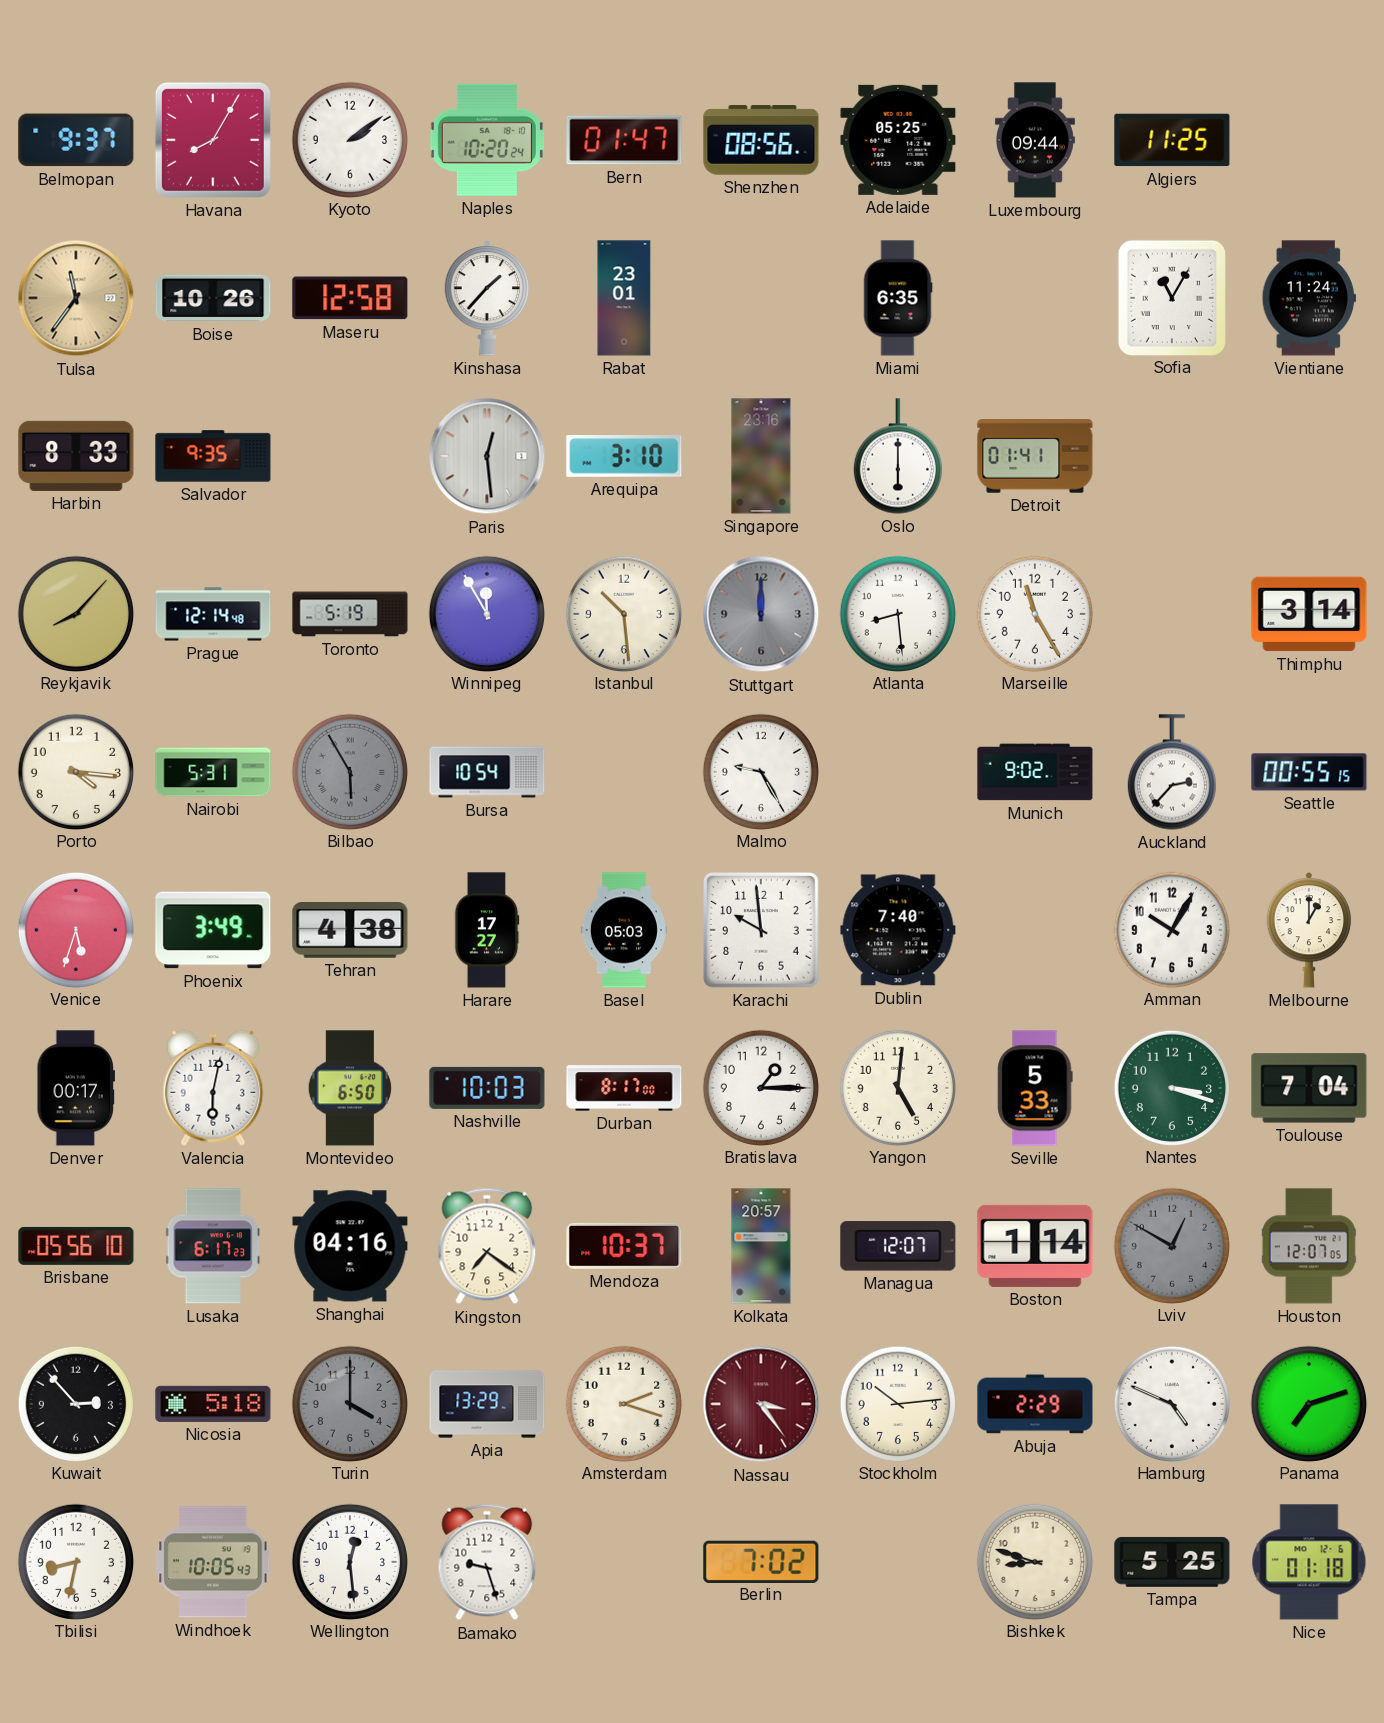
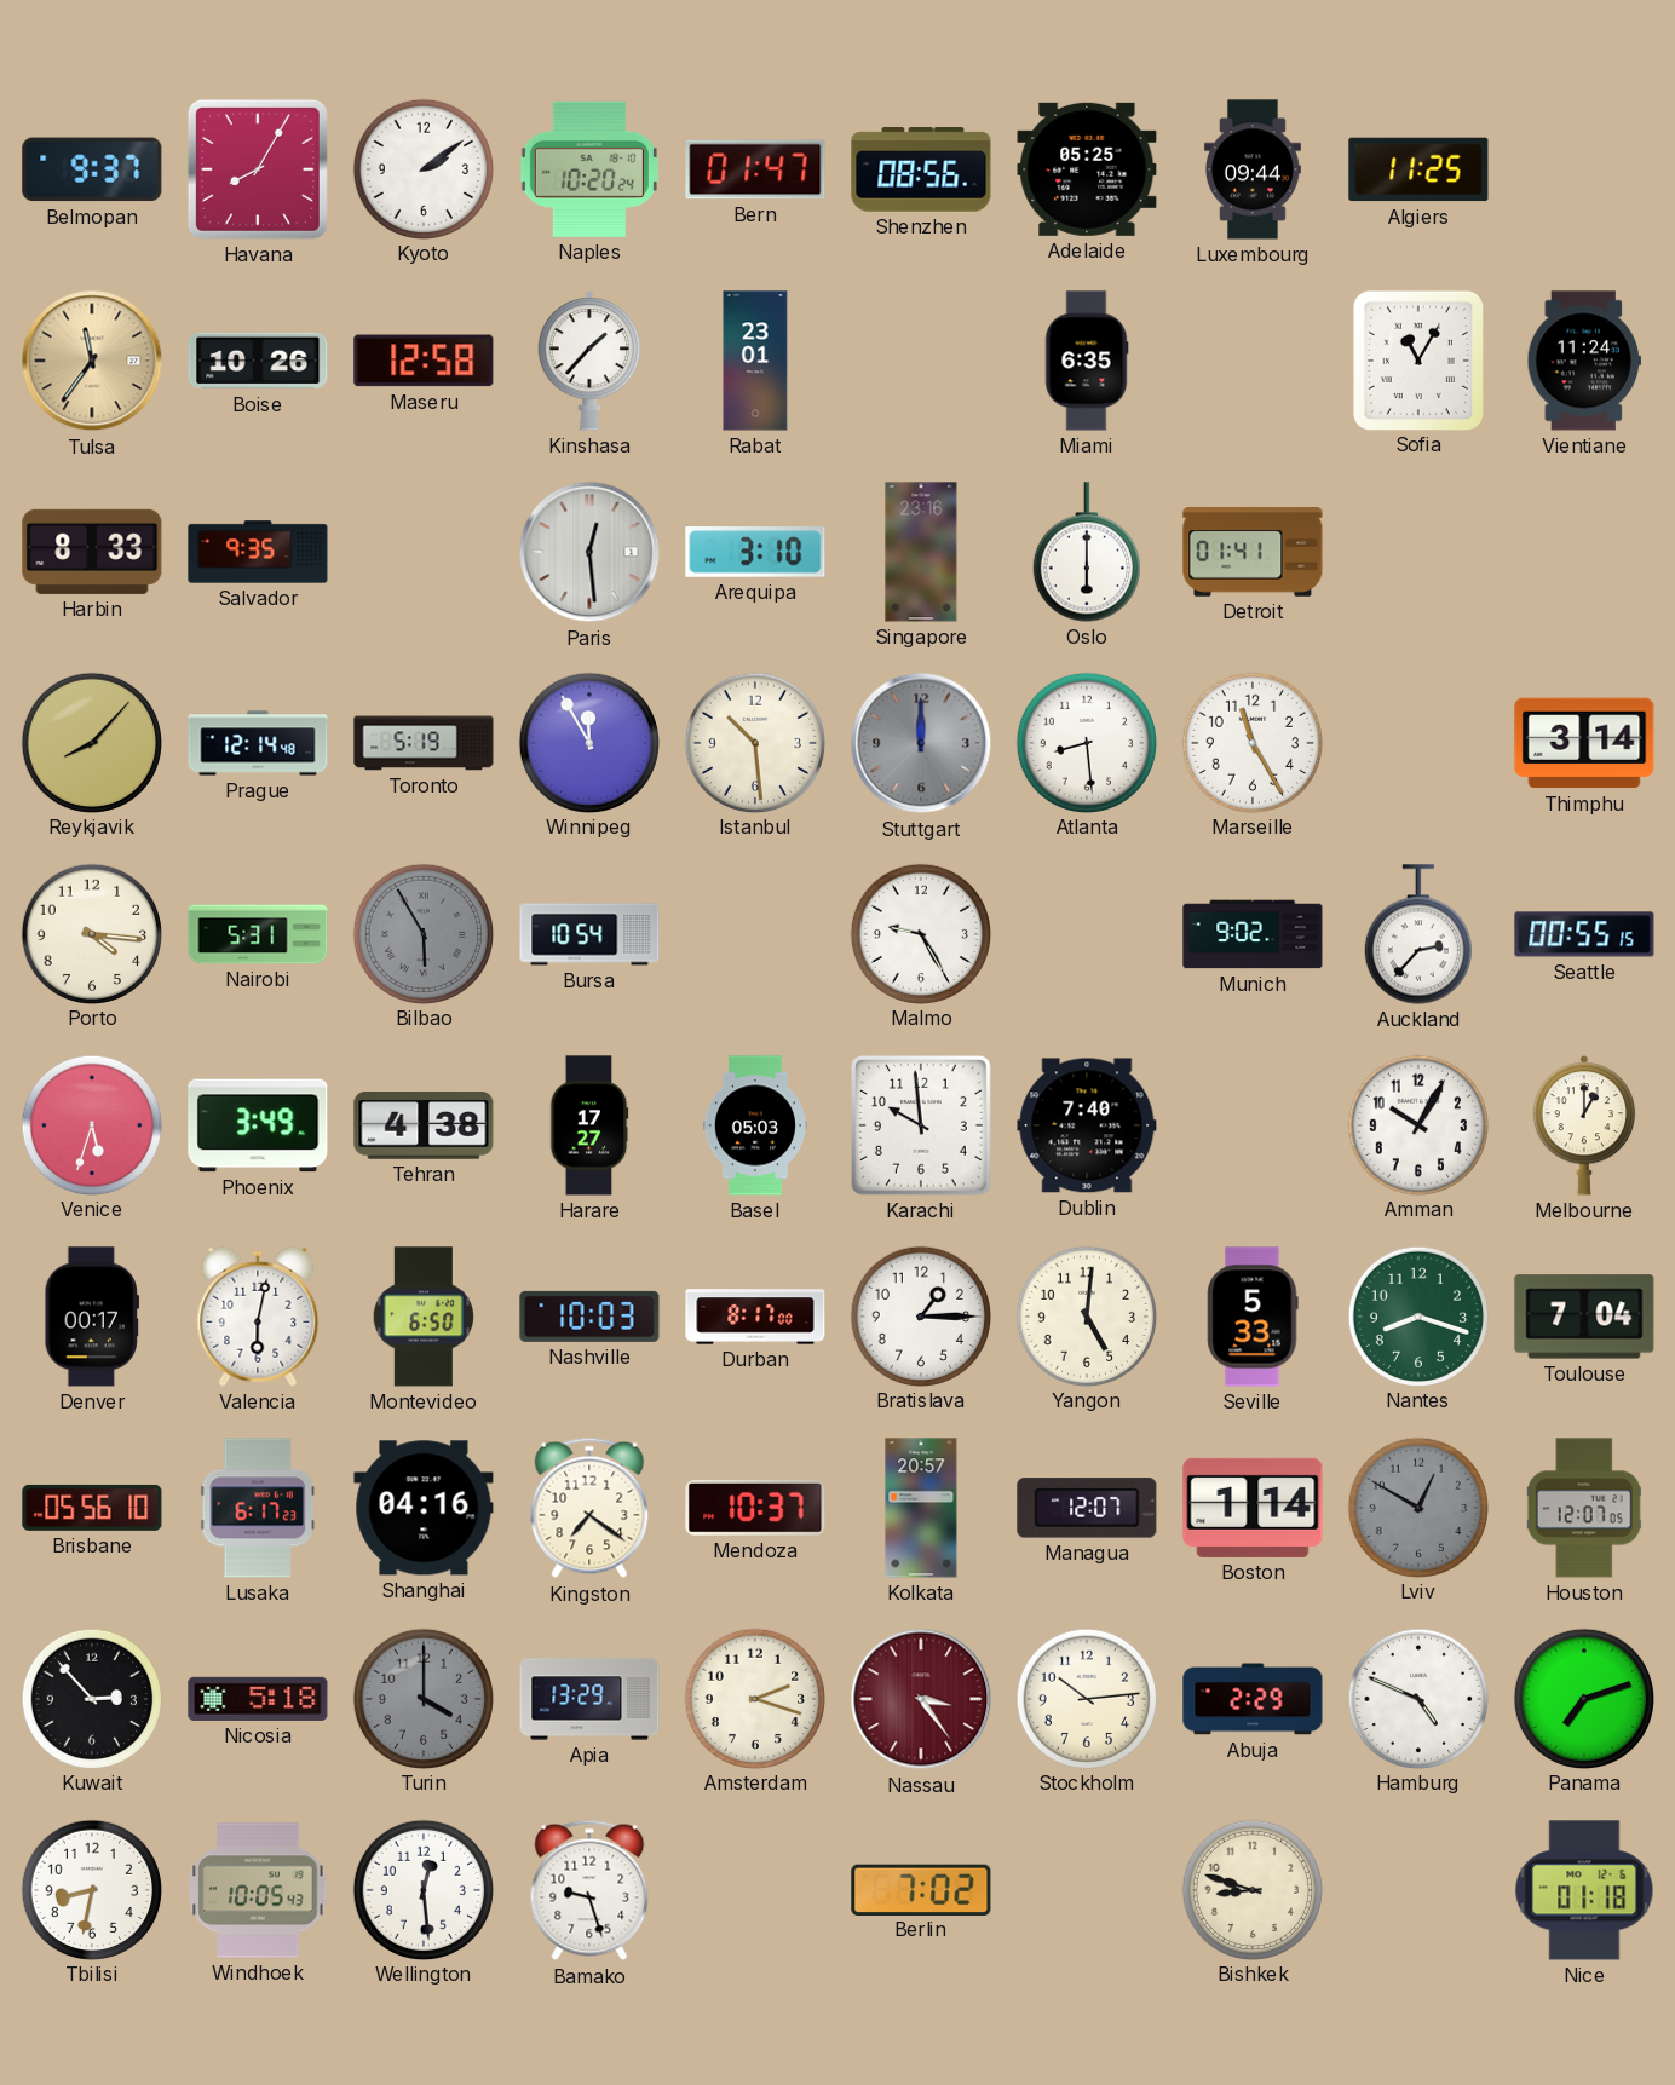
Nantes: 3:18 -> 8:18 (1417, 1315)
Tampa: 5:25 -> none (1172, 1562)
